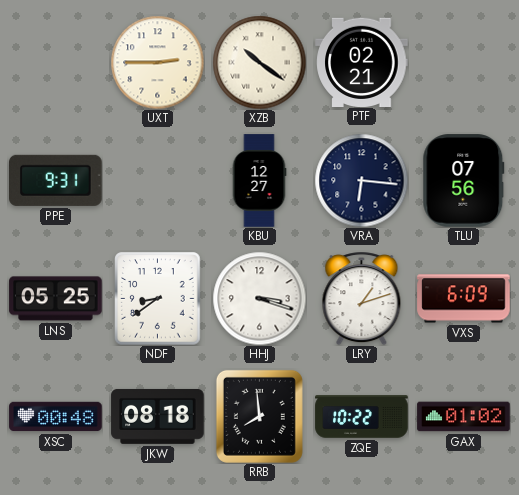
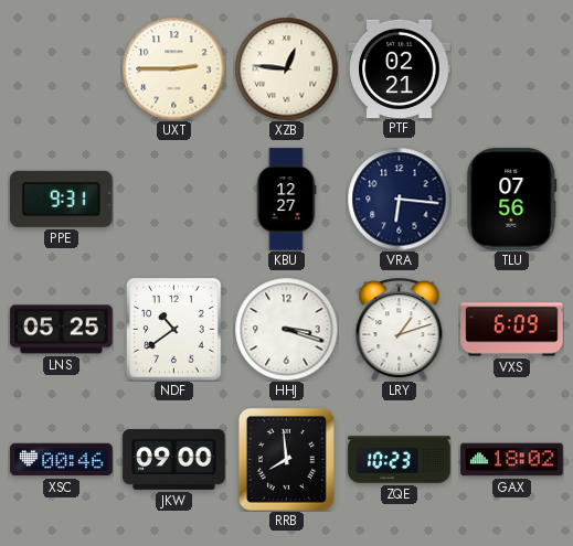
XZB: 10:21 -> 12:46 (286, 68)
NDF: 8:39 -> 10:39 (174, 330)
XSC: 00:48 -> 00:46 (62, 460)
JKW: 08:18 -> 09:00 (174, 459)
ZQE: 10:22 -> 10:23 (400, 460)
GAX: 01:02 -> 18:02 (512, 460)
